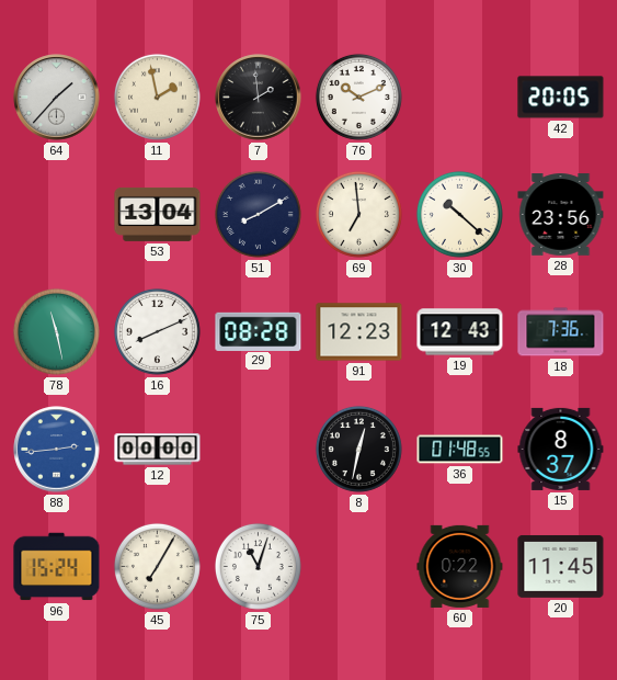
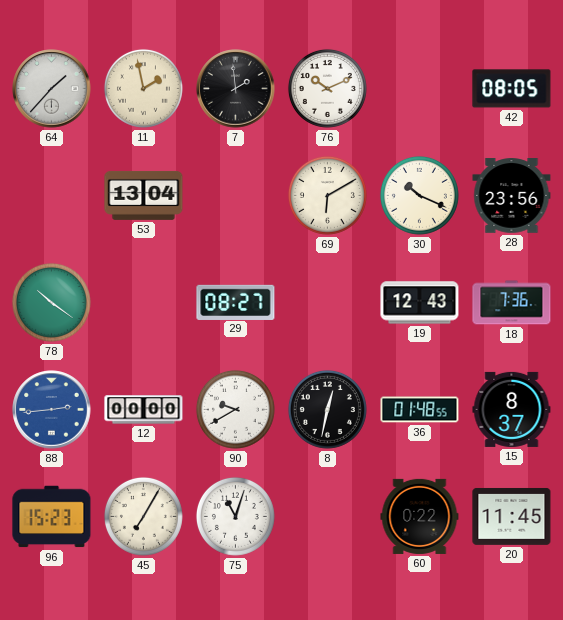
42: 20:05 -> 08:05 (512, 89)
51: 8:10 -> none (258, 214)
69: 6:59 -> 6:10 (327, 195)
30: 10:22 -> 10:19 (419, 195)
78: 11:28 -> 10:21 (51, 302)
16: 8:11 -> none (157, 331)
29: 08:28 -> 08:27 (236, 302)
91: 12:23 -> none (359, 332)
90: none -> 9:40 (235, 409)
96: 15:24 -> 15:23 (52, 517)
